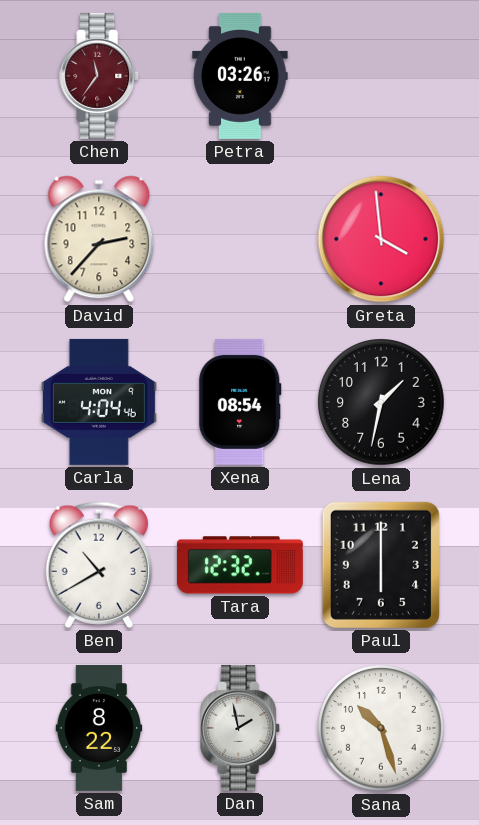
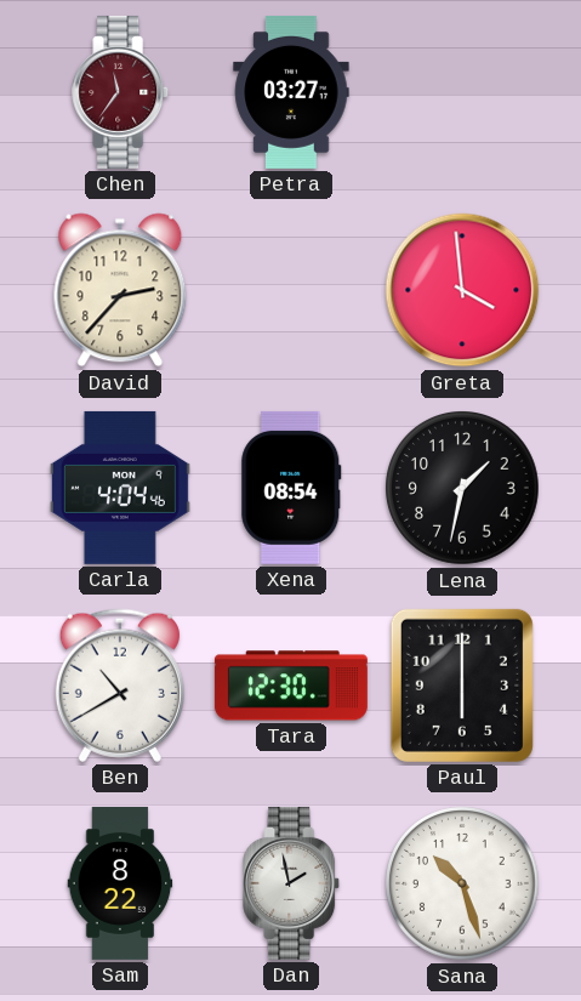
Petra: 03:26 -> 03:27 (291, 92)
Tara: 12:32 -> 12:30 (291, 686)
